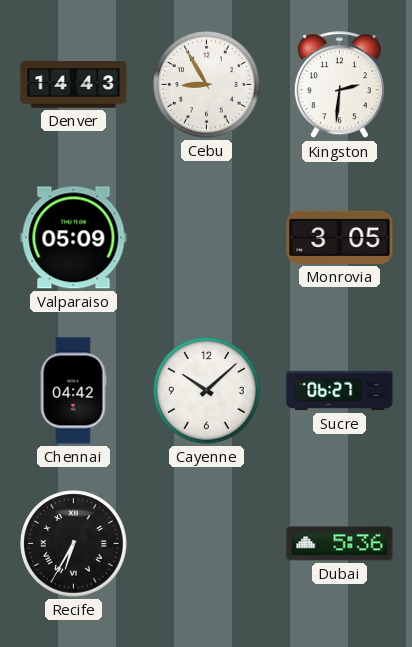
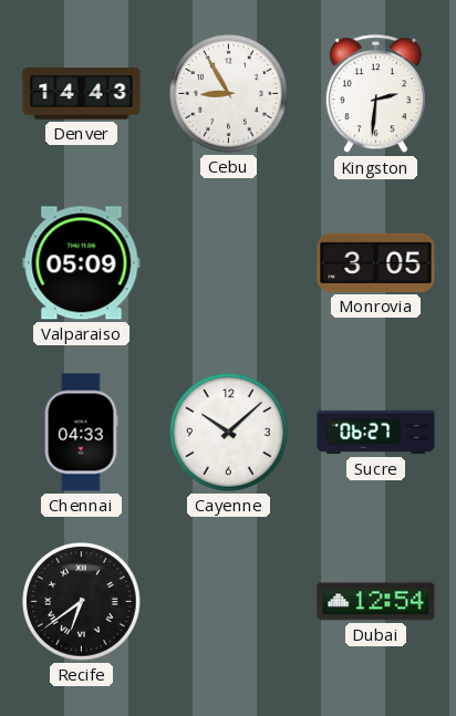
Chennai: 04:42 -> 04:33 (81, 433)
Recife: 6:35 -> 6:39 (82, 602)
Dubai: 5:36 -> 12:54 (376, 602)
